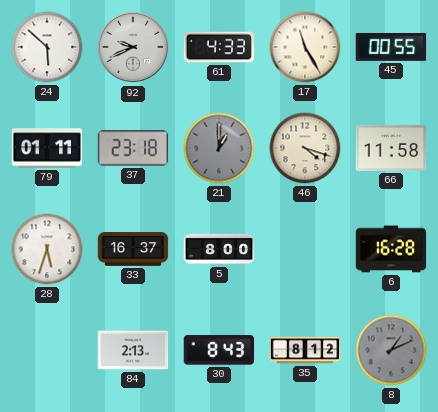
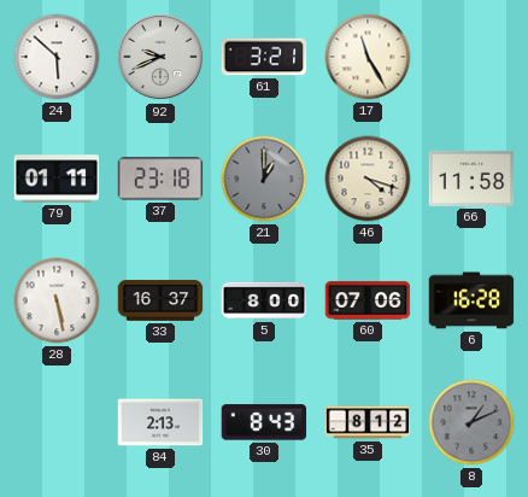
61: 4:33 -> 3:21 (264, 57)
45: 00:55 -> none (391, 47)
28: 5:33 -> 5:28 (57, 300)
60: none -> 07:06 (368, 300)
